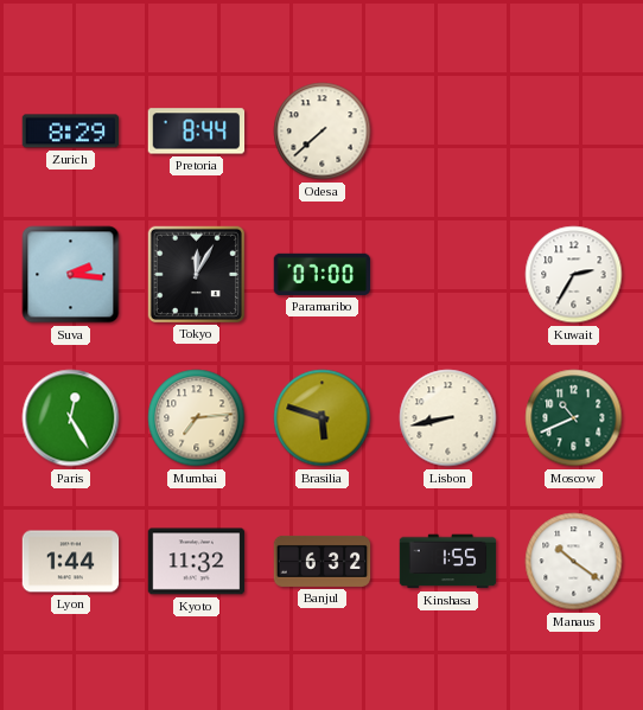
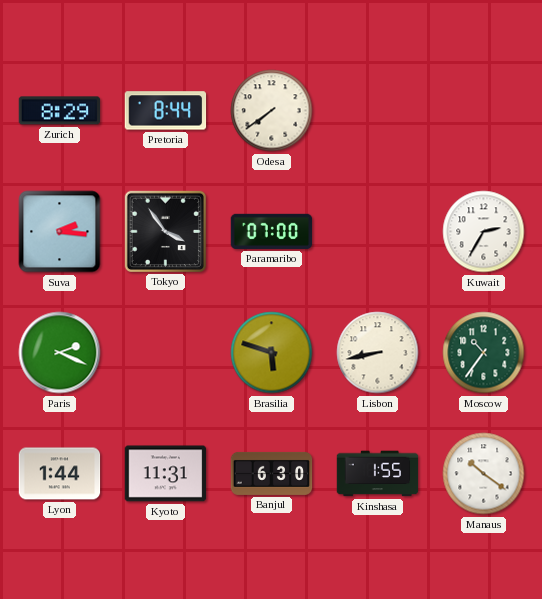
Odesa: 7:38 -> 7:39 (272, 111)
Tokyo: 12:05 -> 3:54 (165, 231)
Paris: 12:25 -> 2:19 (60, 353)
Mumbai: 7:14 -> none (197, 418)
Moscow: 10:41 -> 10:36 (484, 353)
Kyoto: 11:32 -> 11:31 (166, 474)
Banjul: 6:32 -> 6:30 (272, 473)
